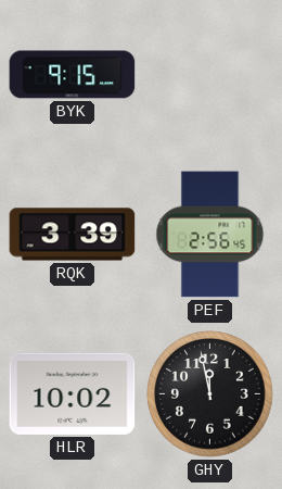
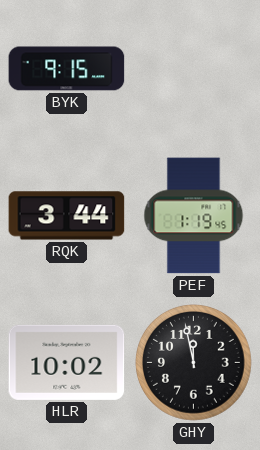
RQK: 3:39 -> 3:44 (67, 216)
PEF: 2:56 -> 1:19 (194, 216)
